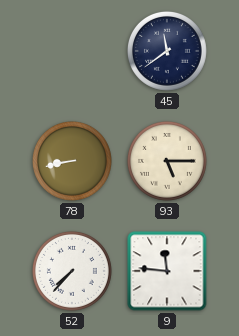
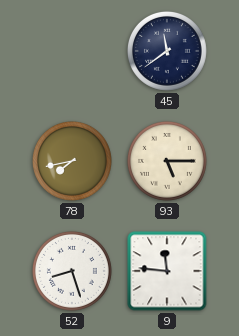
78: 8:43 -> 7:43 (72, 161)
52: 7:37 -> 8:27 (72, 271)
